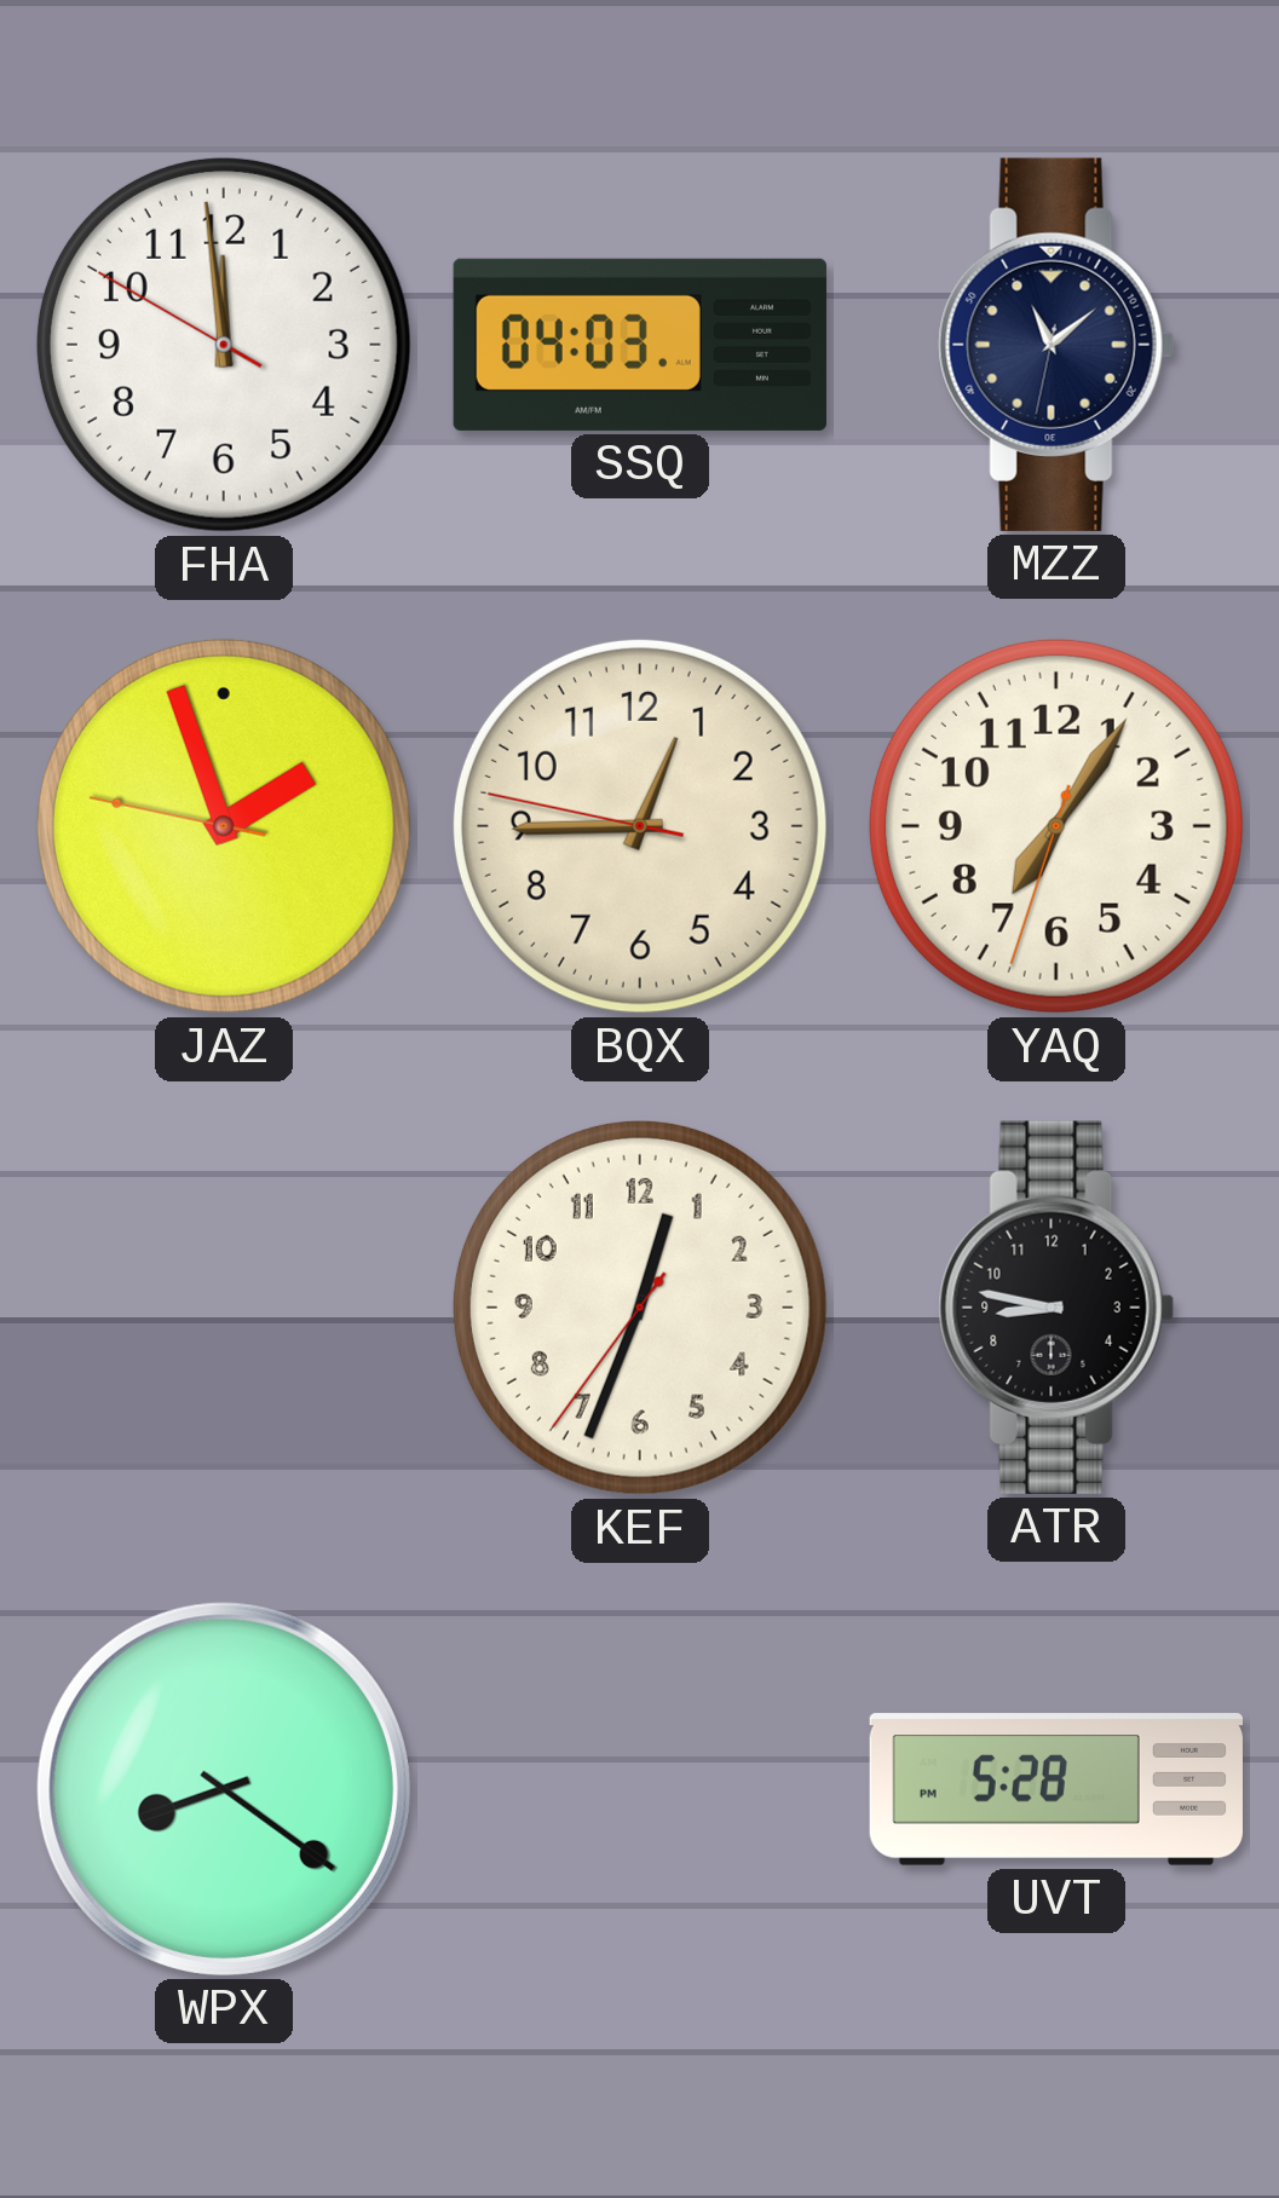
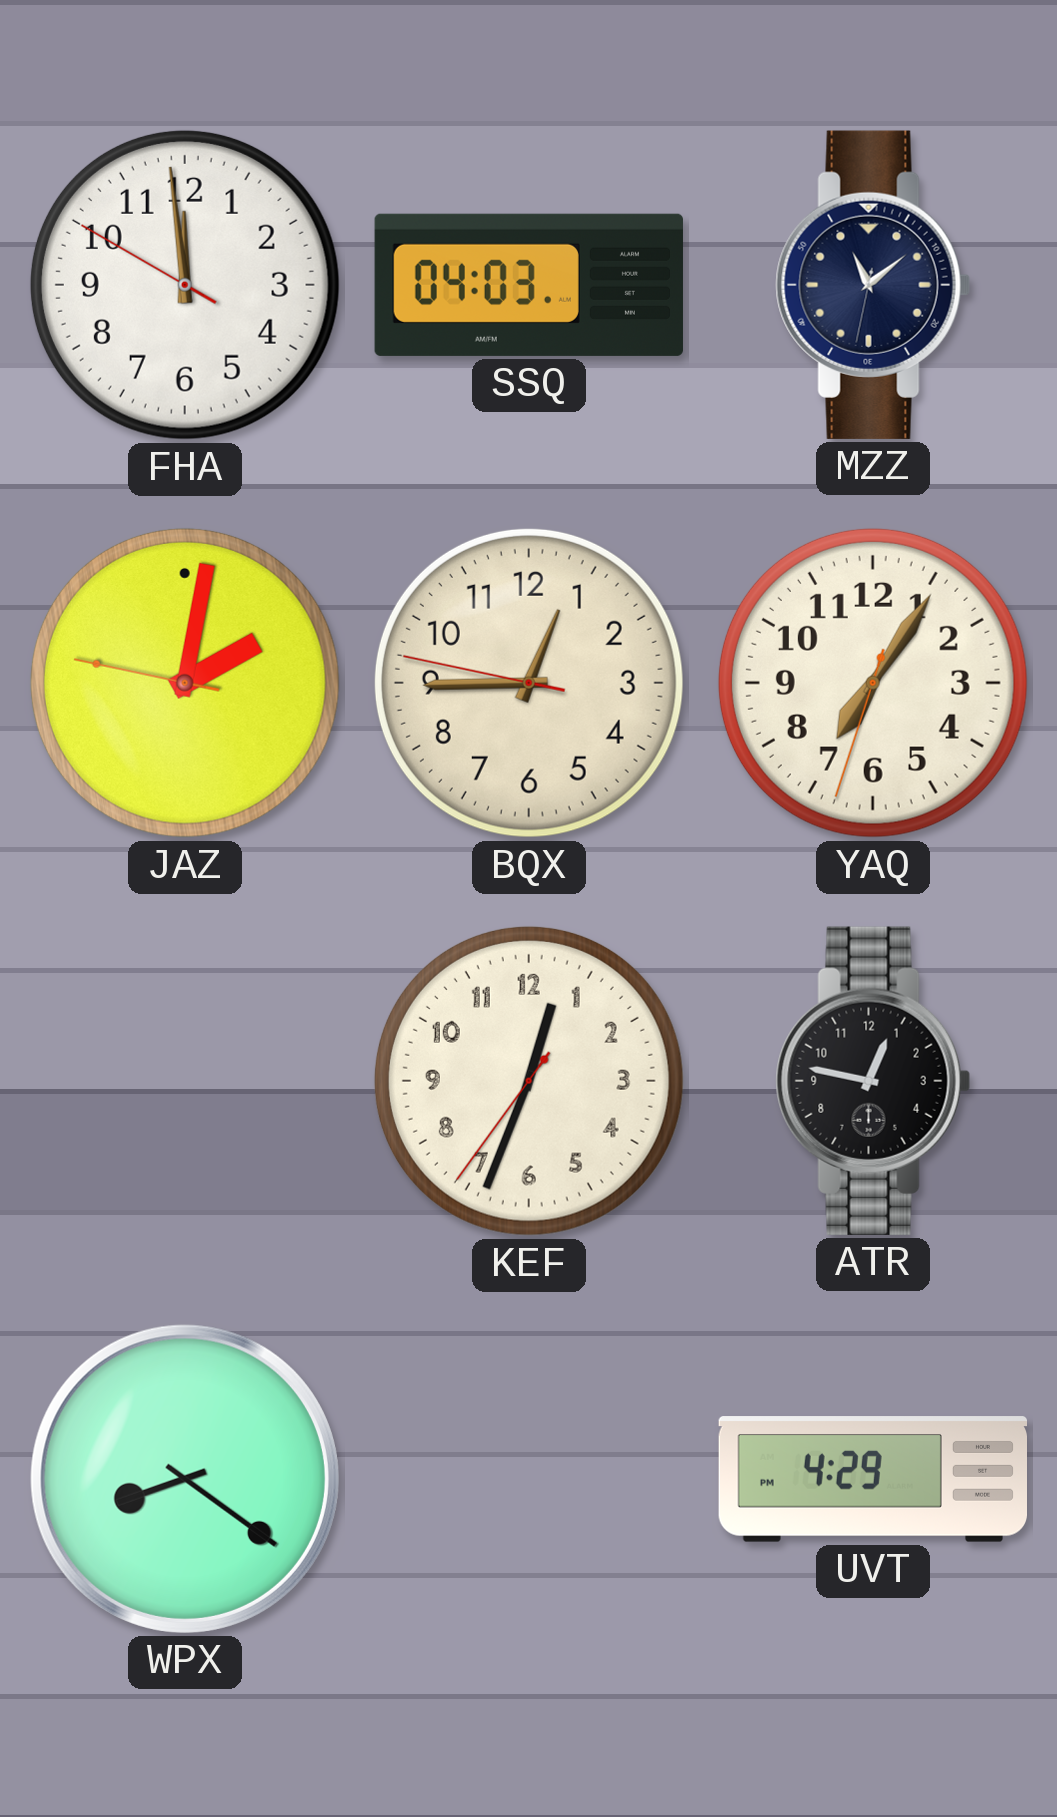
JAZ: 1:56 -> 2:01 (185, 683)
ATR: 8:47 -> 12:47 (873, 1081)
UVT: 5:28 -> 4:29 (872, 1479)
